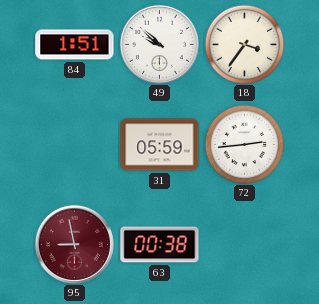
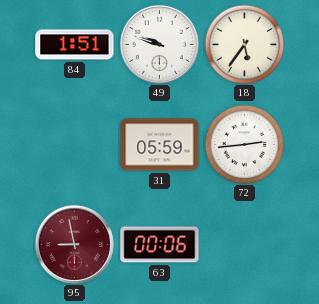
49: 9:52 -> 9:48 (159, 44)
18: 3:36 -> 5:36 (244, 44)
63: 00:38 -> 00:06 (160, 245)
